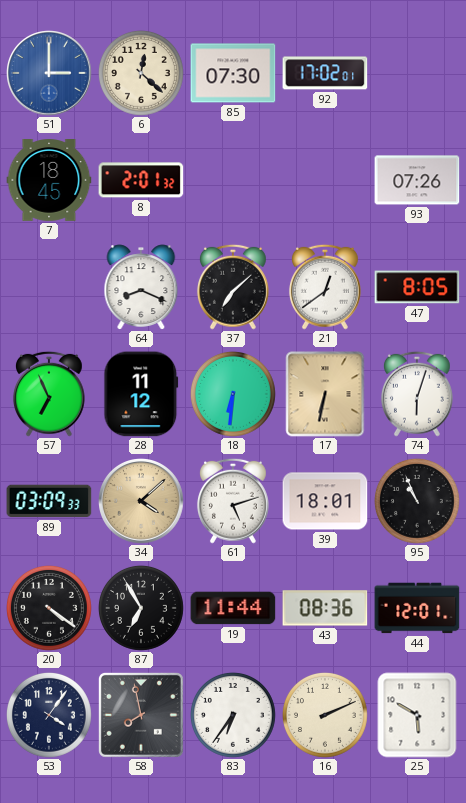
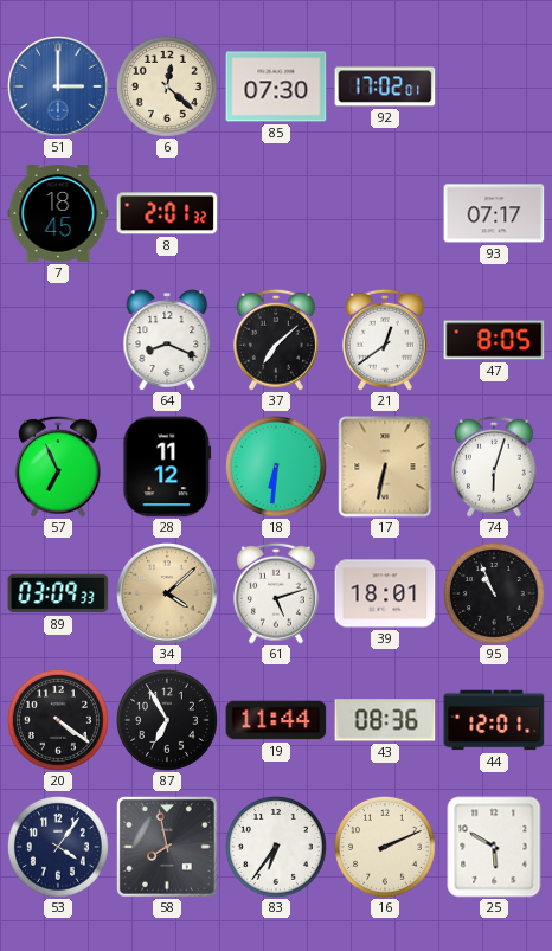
93: 07:26 -> 07:17 (494, 213)
